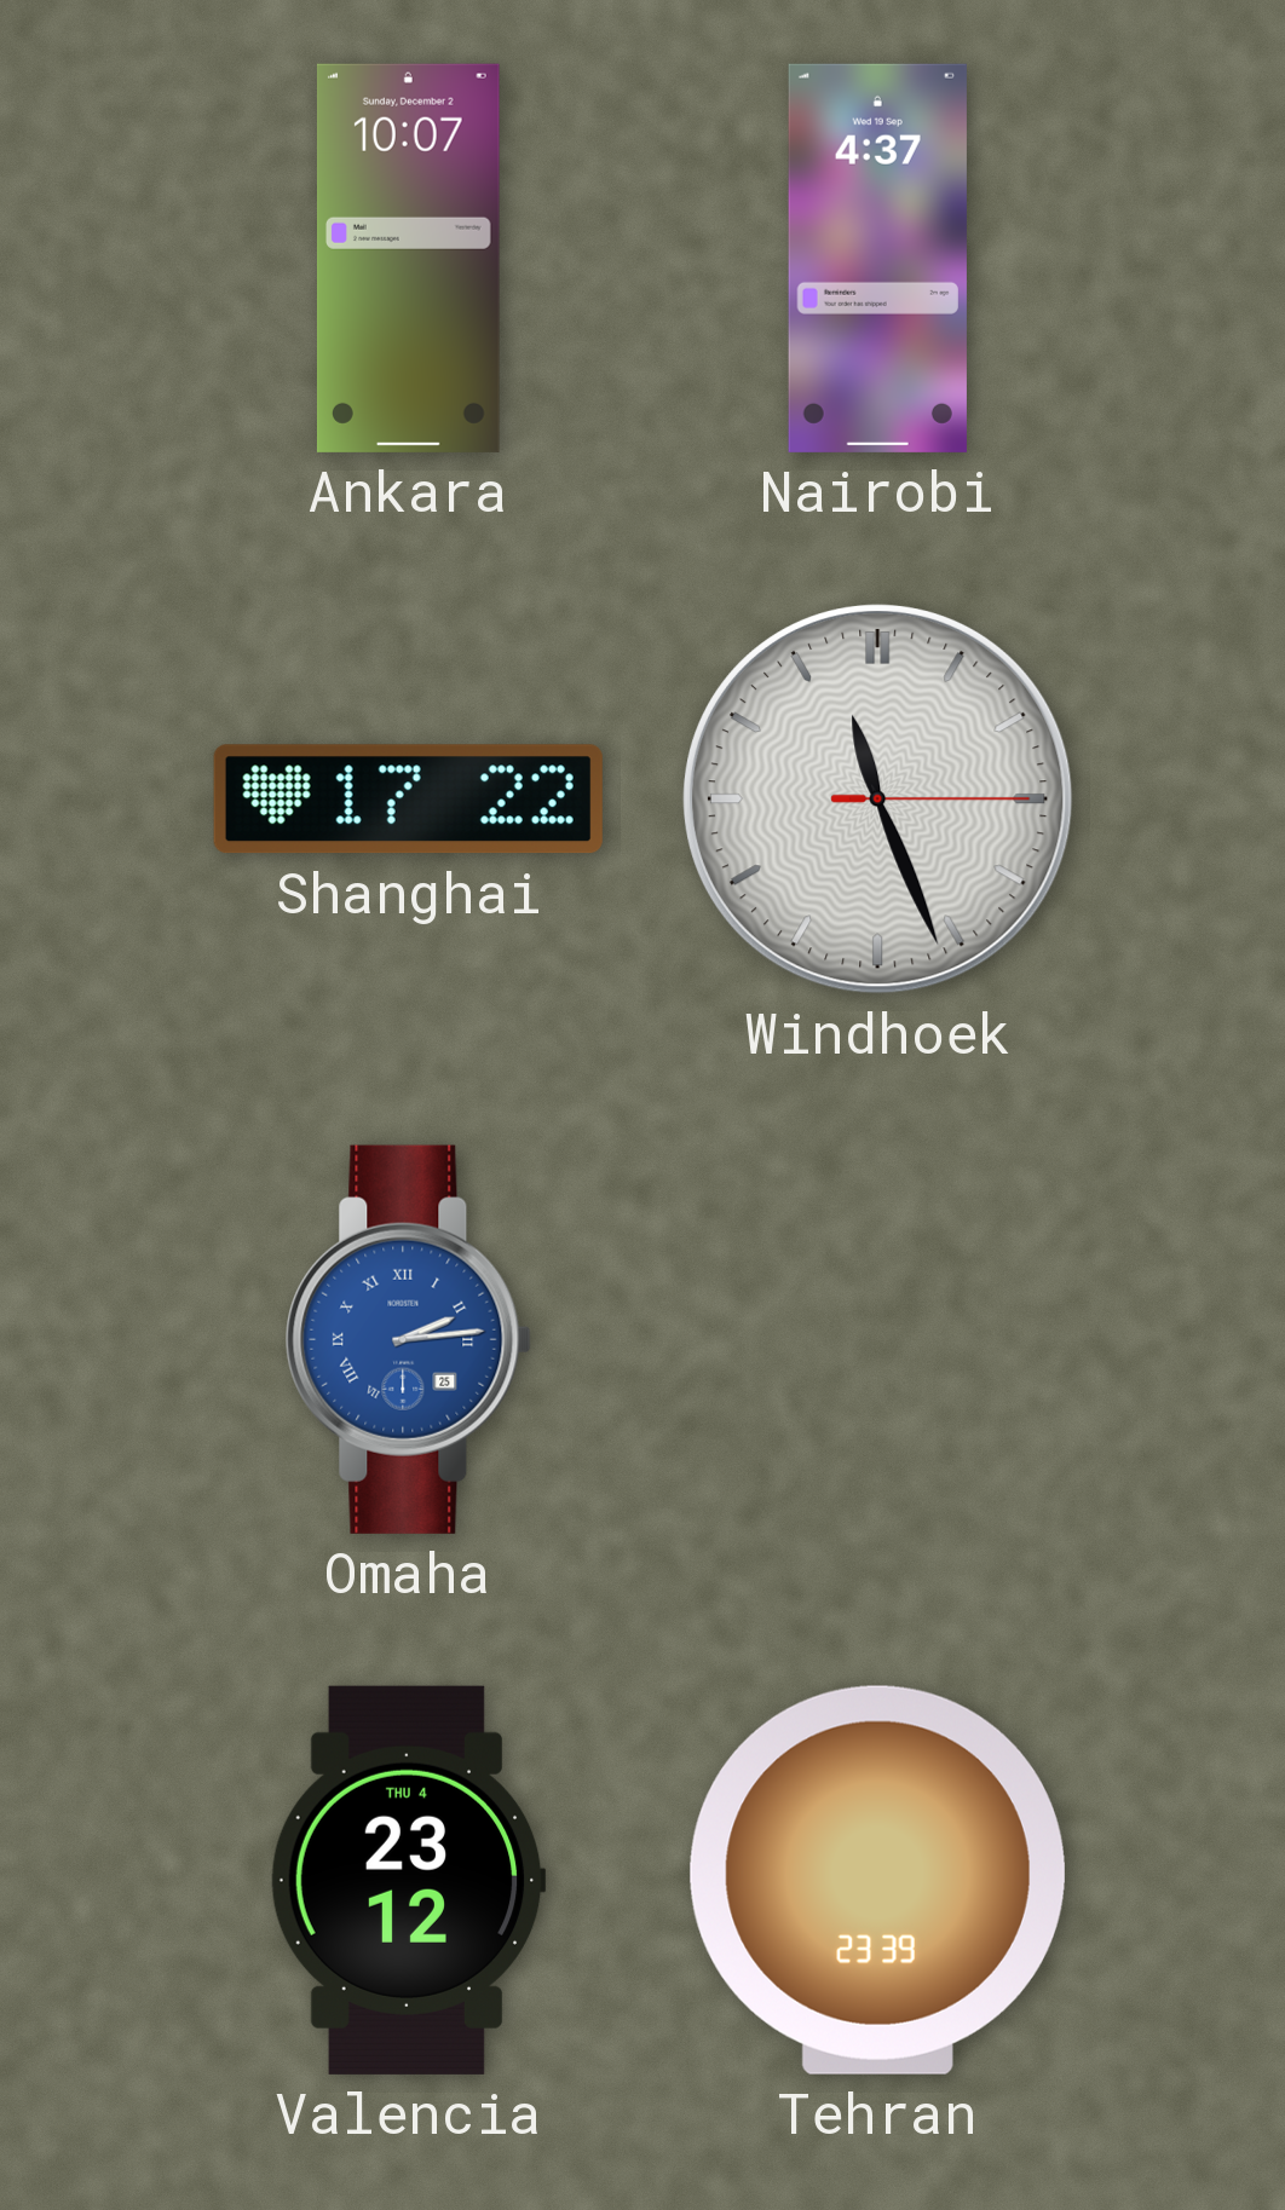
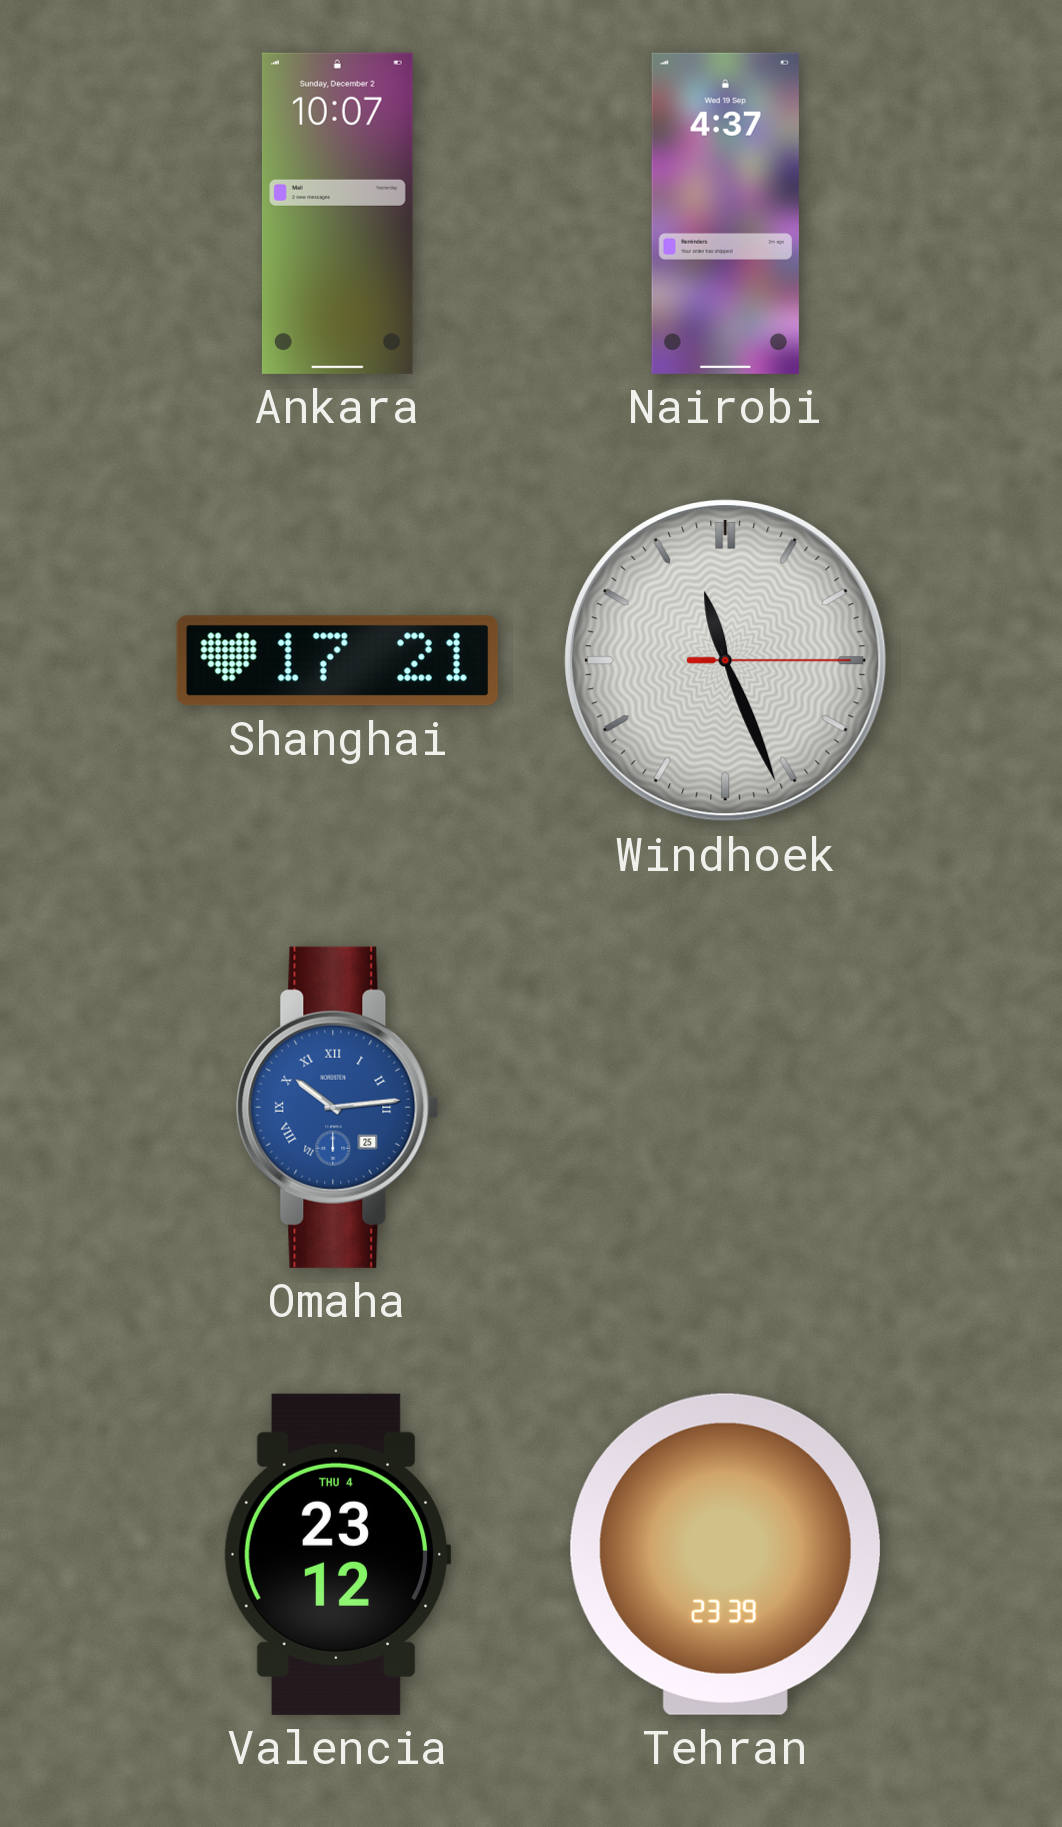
Shanghai: 17:22 -> 17:21 (337, 661)
Omaha: 2:14 -> 10:14 (337, 1107)
